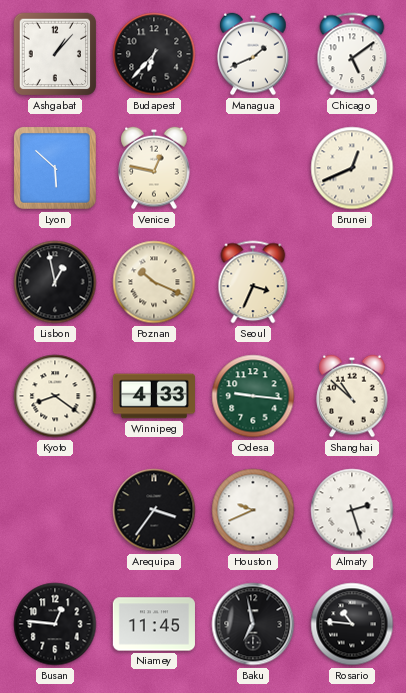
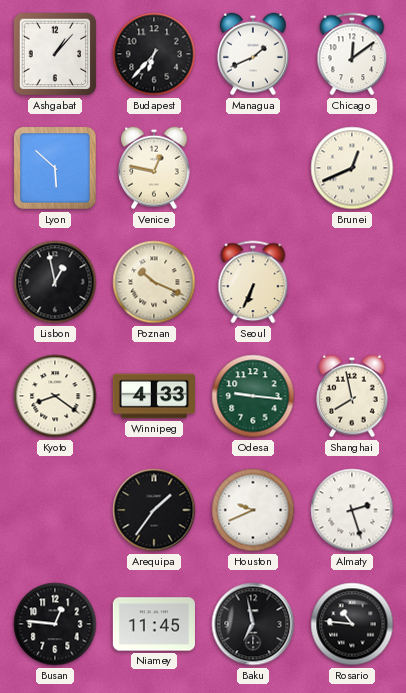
Chicago: 5:09 -> 12:09 (352, 54)
Seoul: 3:34 -> 6:34 (253, 282)
Shanghai: 10:52 -> 7:58 (352, 396)
Arequipa: 3:36 -> 1:36 (154, 510)
